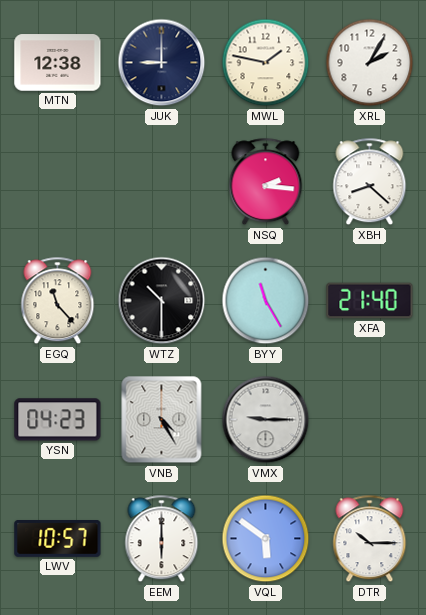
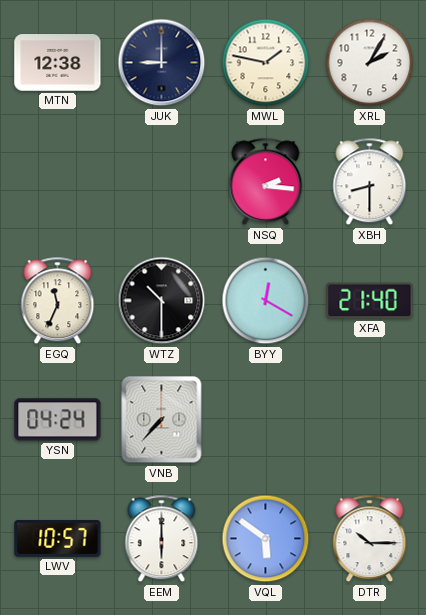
XBH: 8:22 -> 8:30 (370, 182)
EGQ: 11:23 -> 11:34 (58, 301)
BYY: 11:25 -> 12:20 (266, 301)
YSN: 04:23 -> 04:24 (58, 420)
VNB: 4:25 -> 7:37 (162, 420)
VMX: 9:15 -> none (266, 420)
